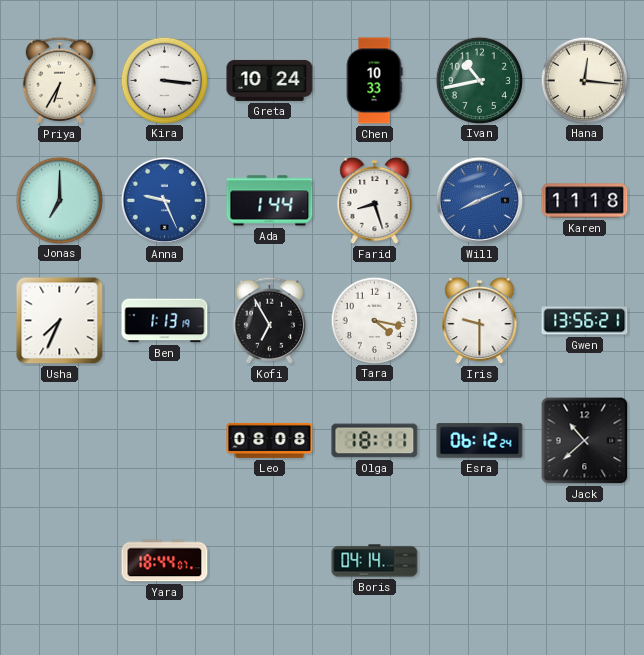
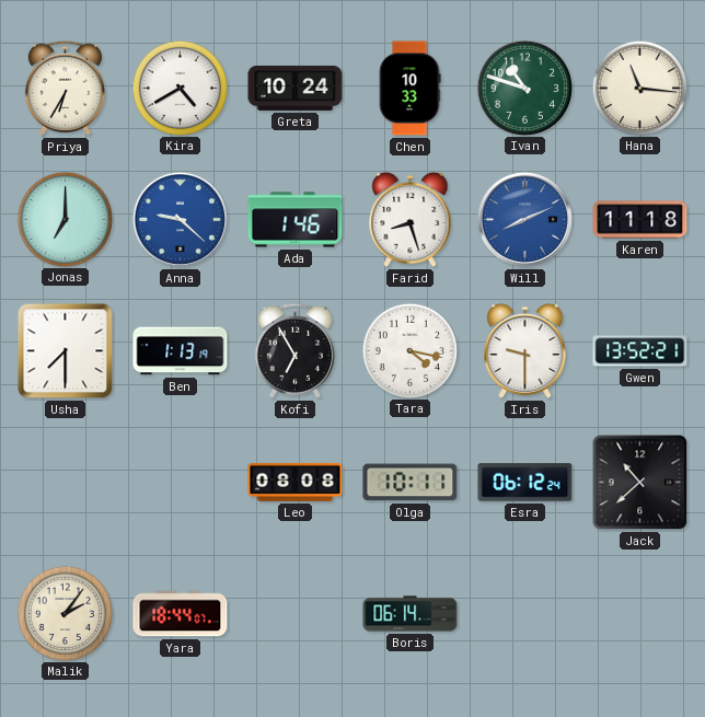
Kira: 3:16 -> 4:40 (180, 88)
Ivan: 10:43 -> 10:48 (524, 88)
Hana: 12:16 -> 11:16 (639, 88)
Anna: 9:26 -> 9:22 (180, 219)
Ada: 1:44 -> 1:46 (296, 220)
Usha: 7:34 -> 7:30 (66, 351)
Gwen: 13:56 -> 13:52 (640, 351)
Olga: 18:11 -> 10:11 (411, 483)
Malik: none -> 2:06 (65, 613)
Boris: 04:14 -> 06:14 (411, 614)
